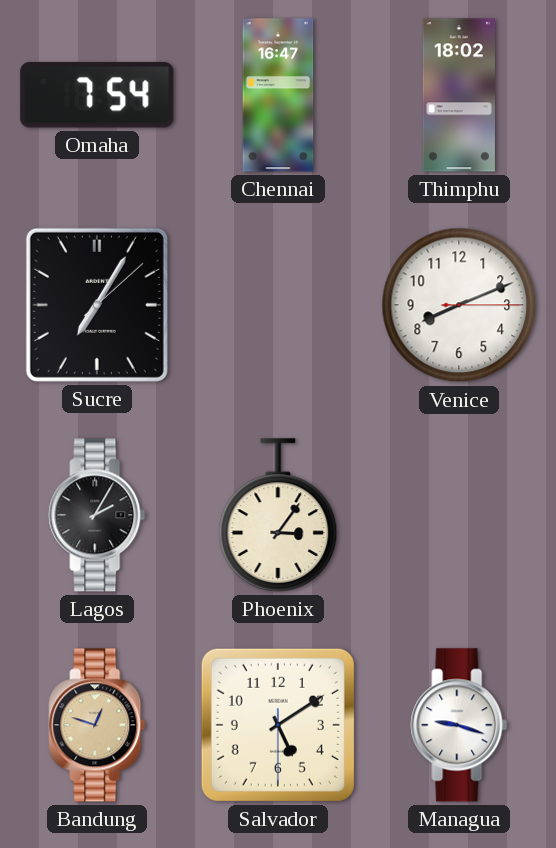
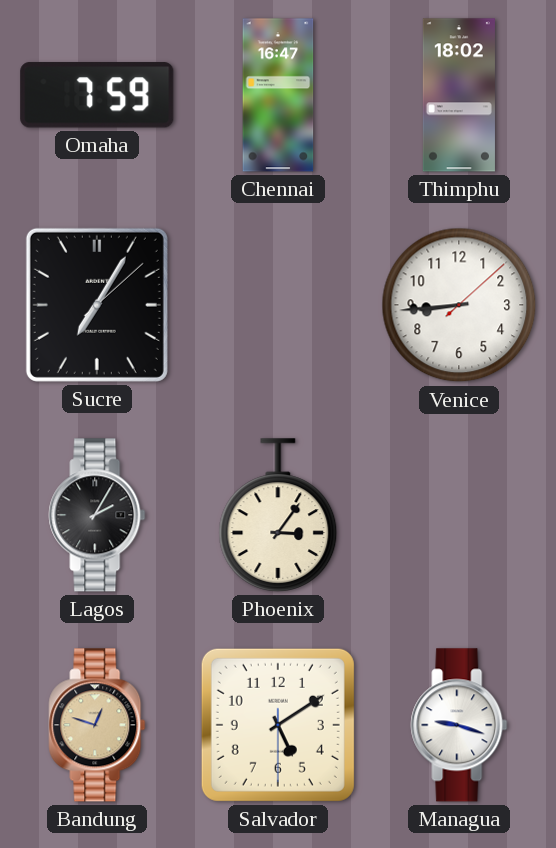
Omaha: 7:54 -> 7:59 (97, 95)
Venice: 8:11 -> 8:44 (459, 305)
